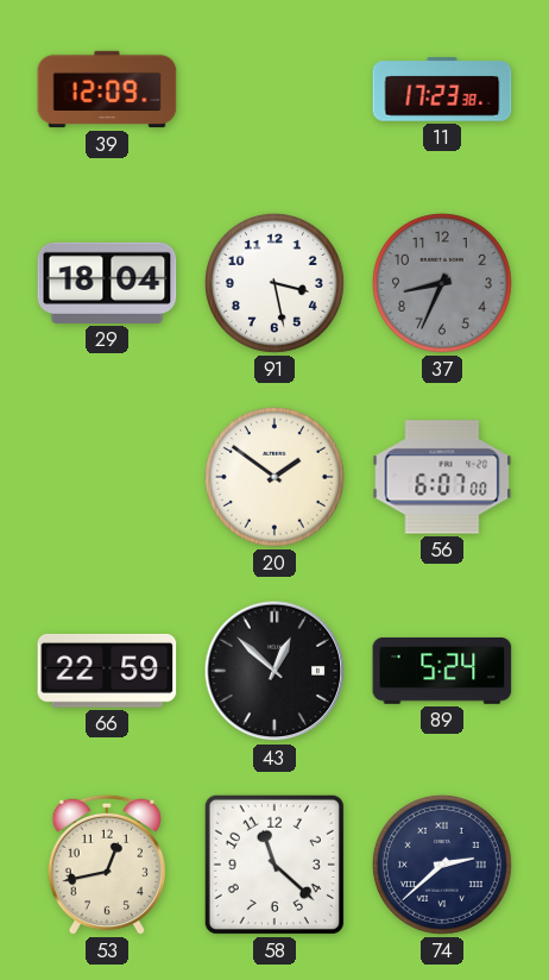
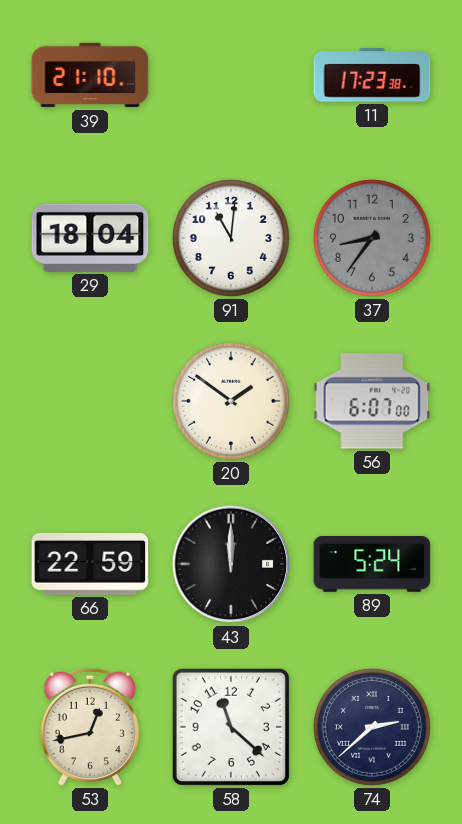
39: 12:09 -> 21:10 (90, 75)
91: 3:28 -> 11:01 (231, 238)
37: 8:34 -> 8:36 (372, 238)
43: 12:52 -> 12:00 (231, 564)
